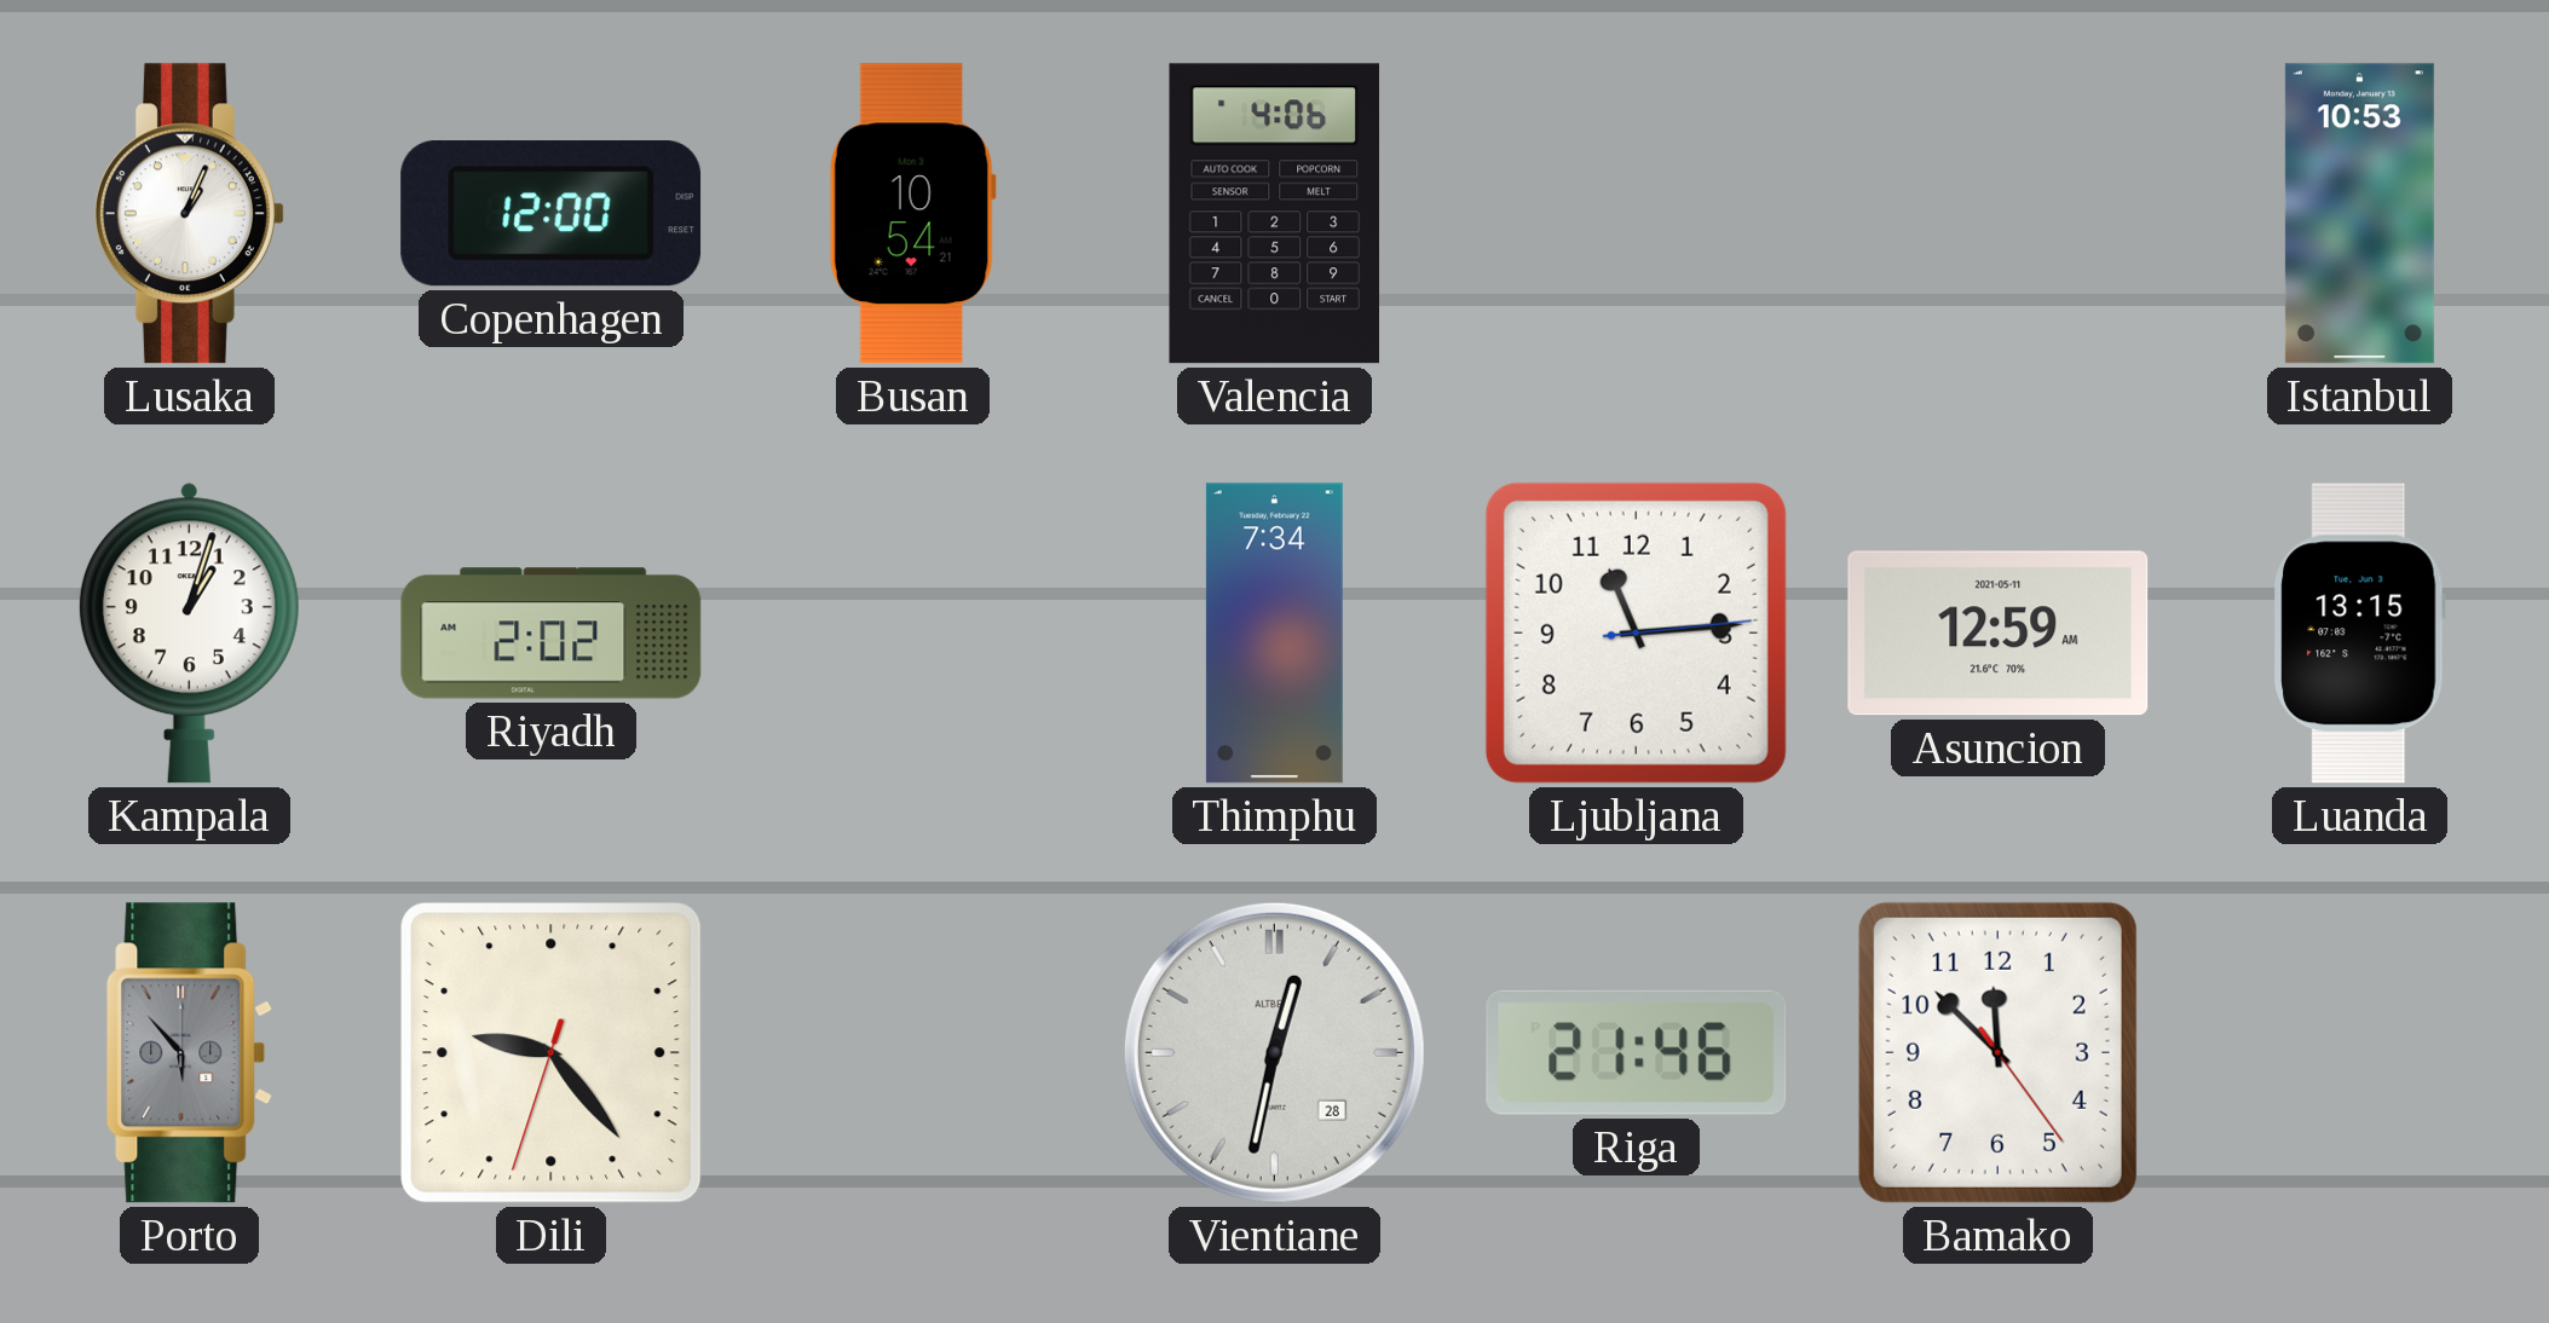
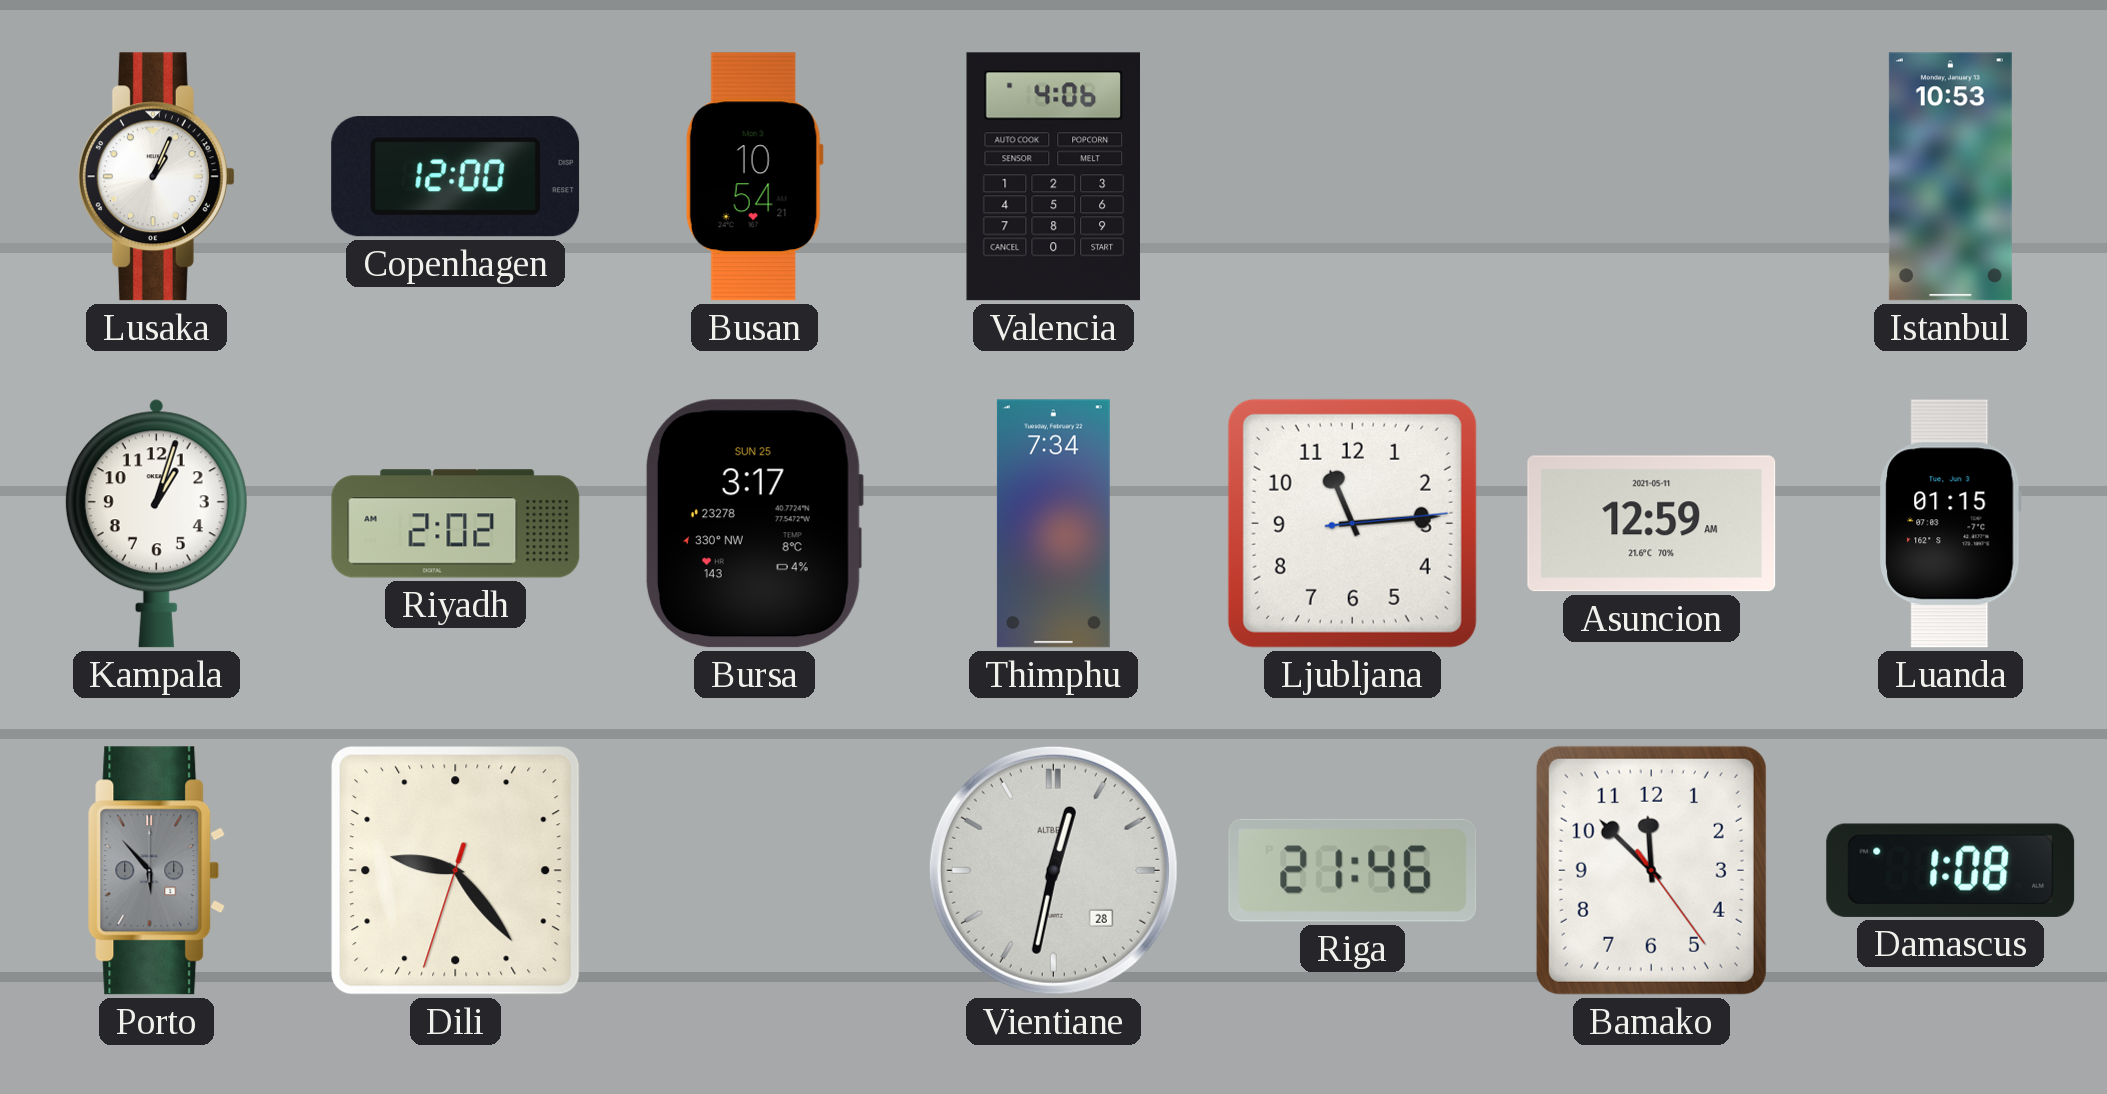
Bursa: none -> 3:17 (754, 524)
Luanda: 13:15 -> 01:15 (1950, 524)
Damascus: none -> 1:08 (1951, 870)
